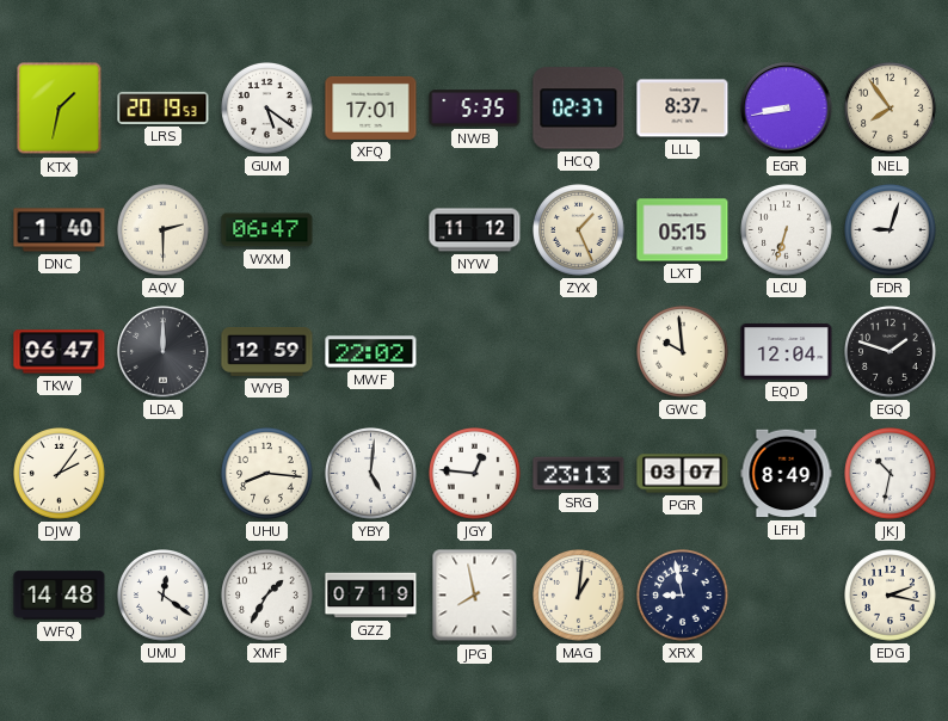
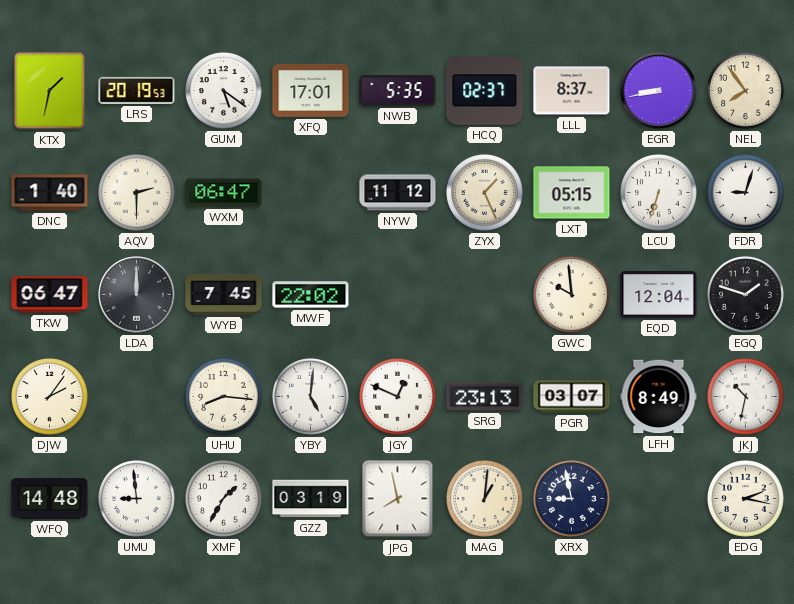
WYB: 12:59 -> 7:45 (224, 294)
JGY: 12:46 -> 12:49 (398, 397)
UMU: 12:21 -> 8:59 (137, 499)
GZZ: 07:19 -> 03:19 (311, 499)
